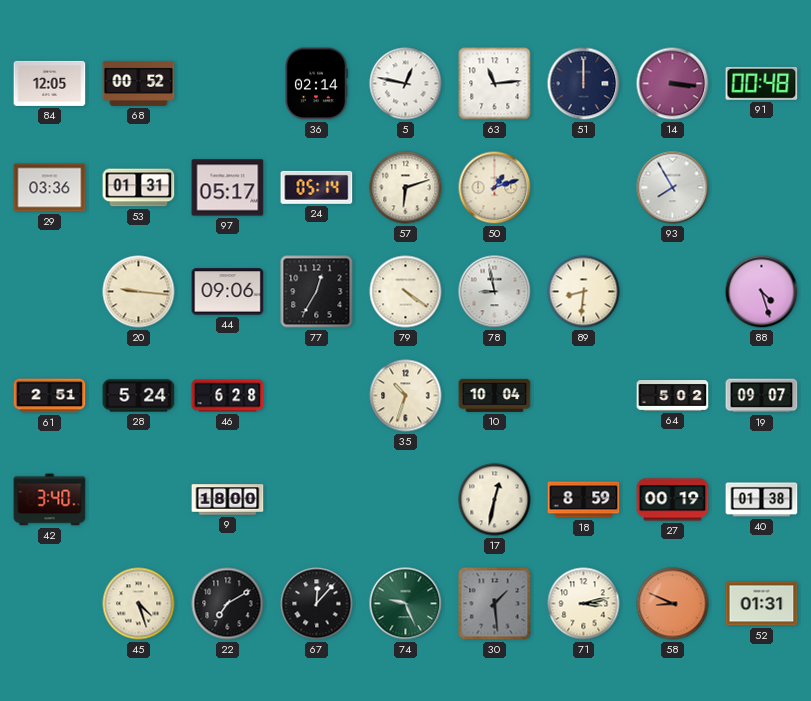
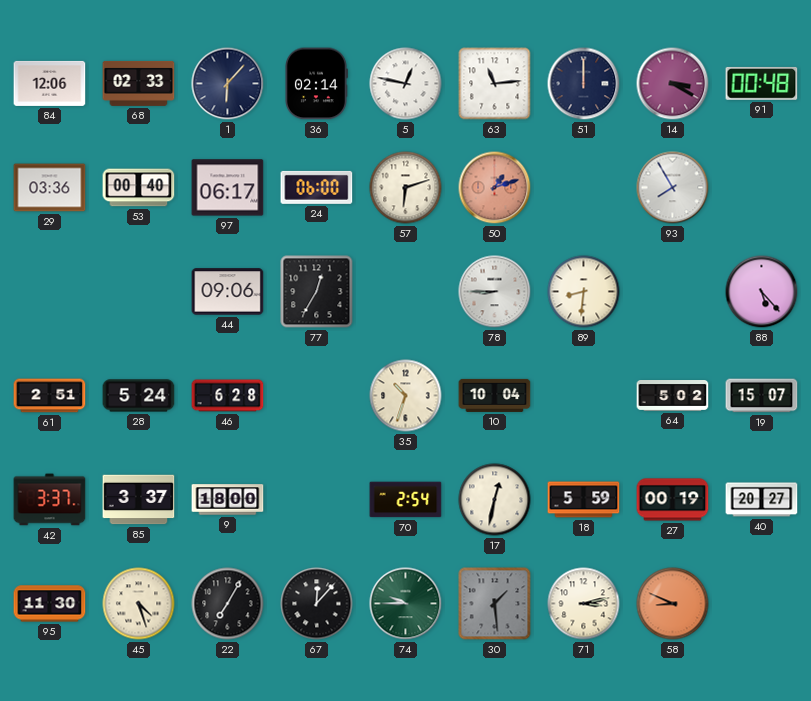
84: 12:05 -> 12:06 (50, 83)
68: 00:52 -> 02:33 (139, 83)
1: none -> 6:07 (228, 84)
14: 3:16 -> 3:20 (673, 84)
53: 01:31 -> 00:40 (139, 188)
97: 05:17 -> 06:17 (228, 188)
24: 05:14 -> 06:00 (317, 187)
50 dial: cream -> salmon (495, 188)
20: 9:16 -> none (139, 292)
79: 4:21 -> none (406, 292)
78: 8:58 -> 8:45 (495, 292)
88: 4:27 -> 5:23 (762, 292)
19: 09:07 -> 15:07 (762, 396)
42: 3:40 -> 3:37 (50, 500)
85: none -> 3:37 (139, 500)
70: none -> 2:54 (406, 500)
18: 8:59 -> 5:59 (584, 500)
40: 01:38 -> 20:27 (762, 500)
95: none -> 11:30 (50, 604)
22: 7:10 -> 7:05 (228, 604)
74: 9:26 -> 9:45 (406, 604)
52: 01:31 -> none (762, 604)
